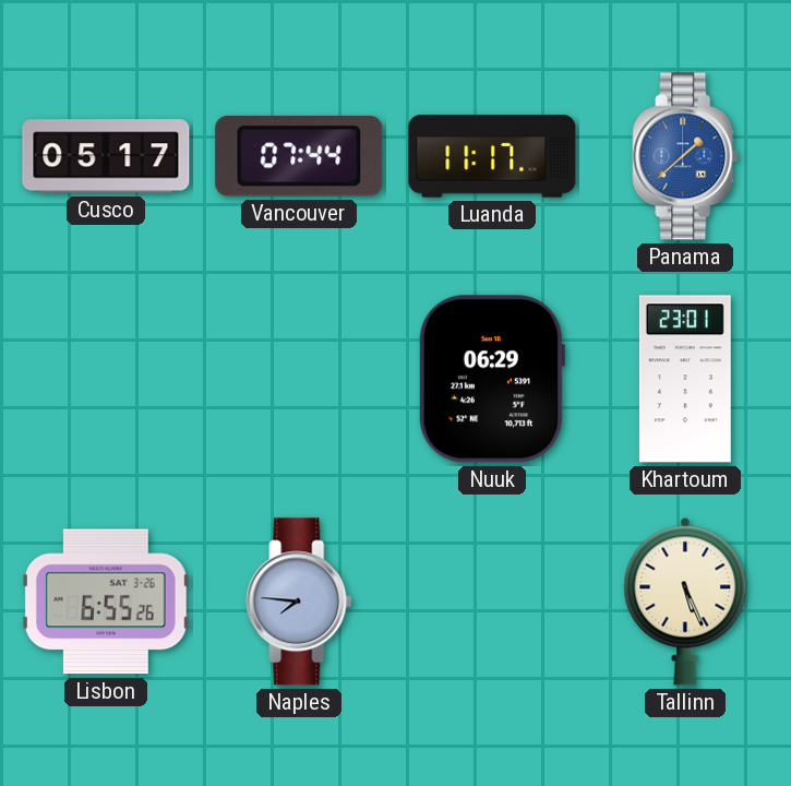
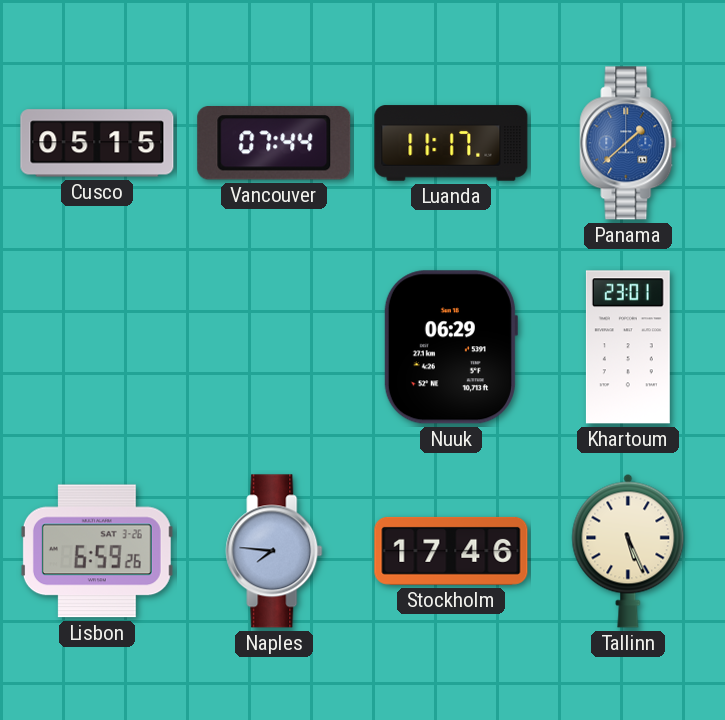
Cusco: 05:17 -> 05:15 (97, 143)
Lisbon: 6:55 -> 6:59 (97, 551)
Stockholm: none -> 17:46 (451, 551)
